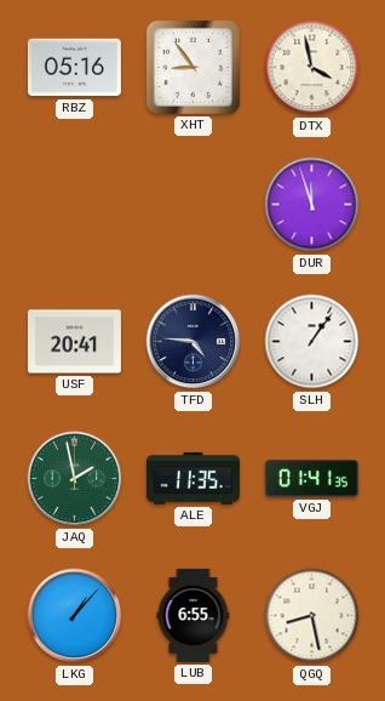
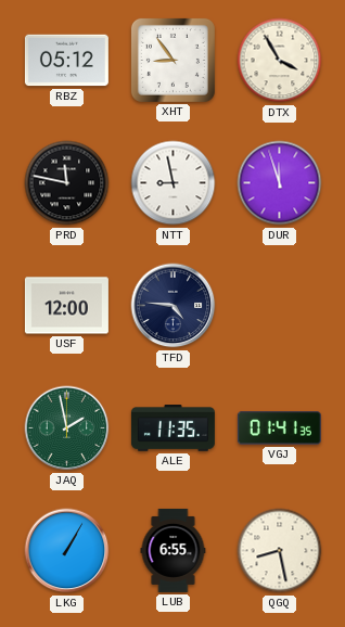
RBZ: 05:16 -> 05:12 (66, 61)
DTX: 3:58 -> 3:55 (280, 61)
PRD: none -> 11:47 (67, 183)
NTT: none -> 8:58 (174, 183)
USF: 20:41 -> 12:00 (66, 306)
SLH: 1:06 -> none (312, 342)
LKG: 1:07 -> 1:05 (67, 551)
